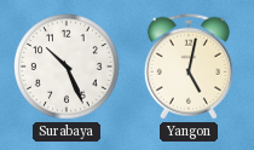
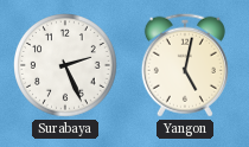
Surabaya: 10:26 -> 2:26 (66, 66)
